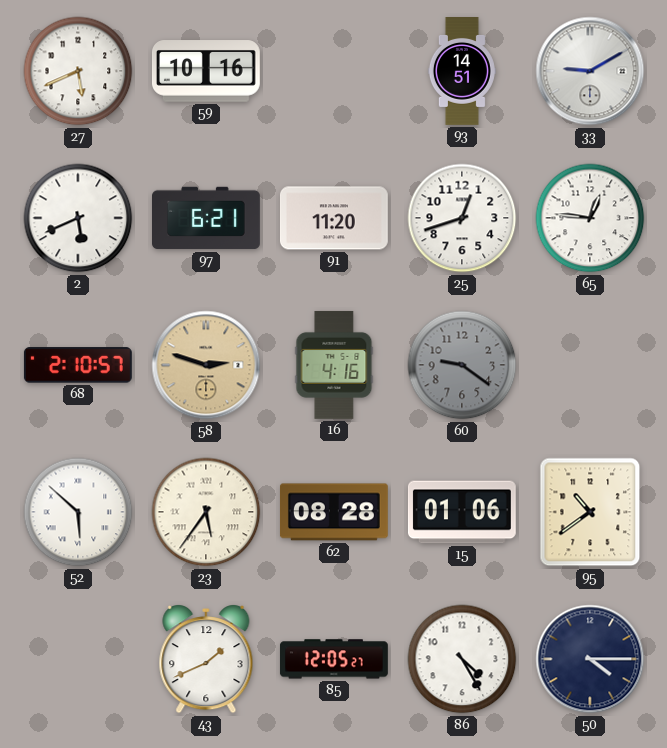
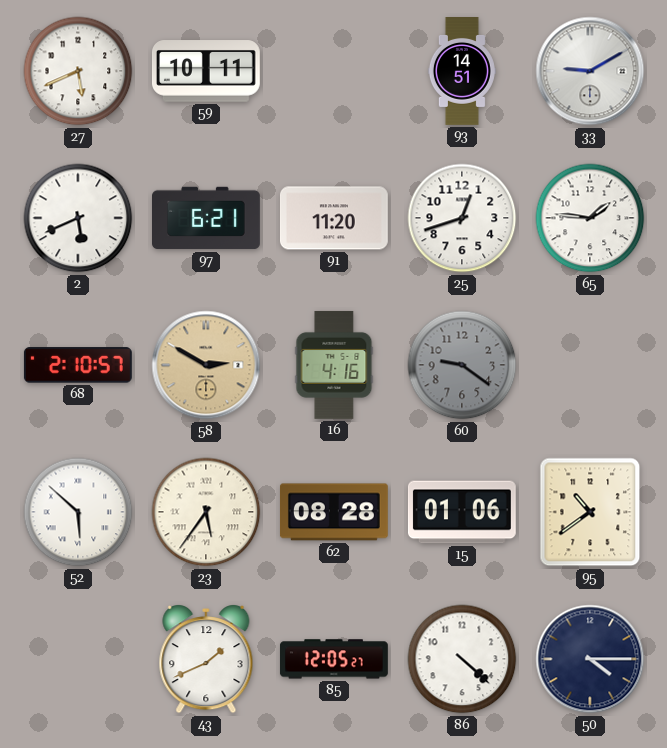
59: 10:16 -> 10:11 (206, 71)
65: 12:46 -> 1:46 (590, 218)
58: 2:48 -> 2:50 (206, 365)
86: 4:25 -> 4:22 (462, 659)
